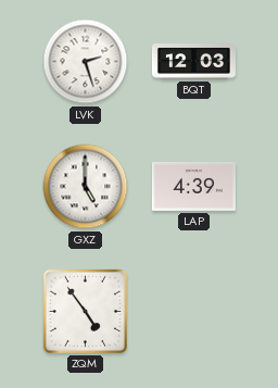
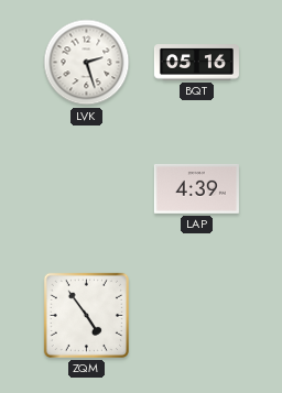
BQT: 12:03 -> 05:16 (196, 63)
GXZ: 5:00 -> none (86, 187)
